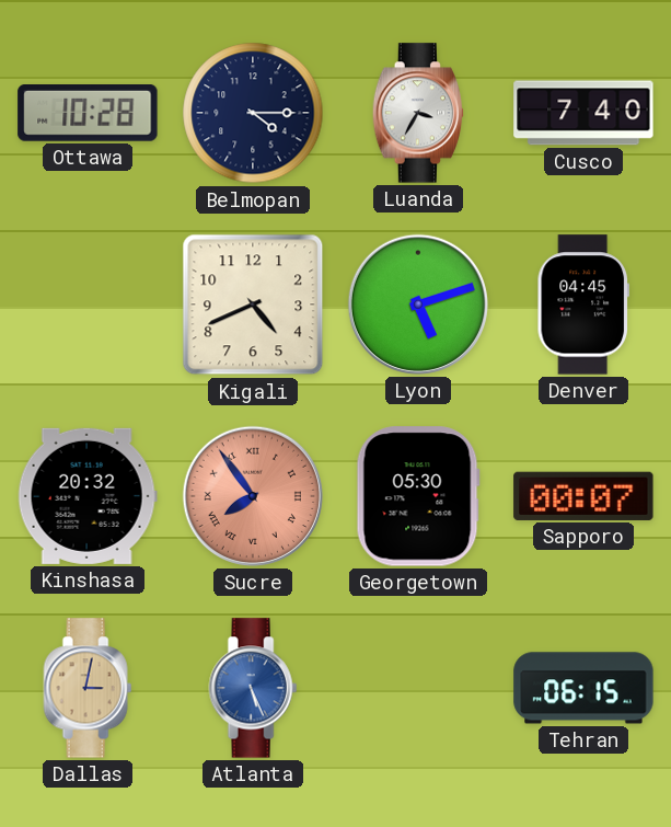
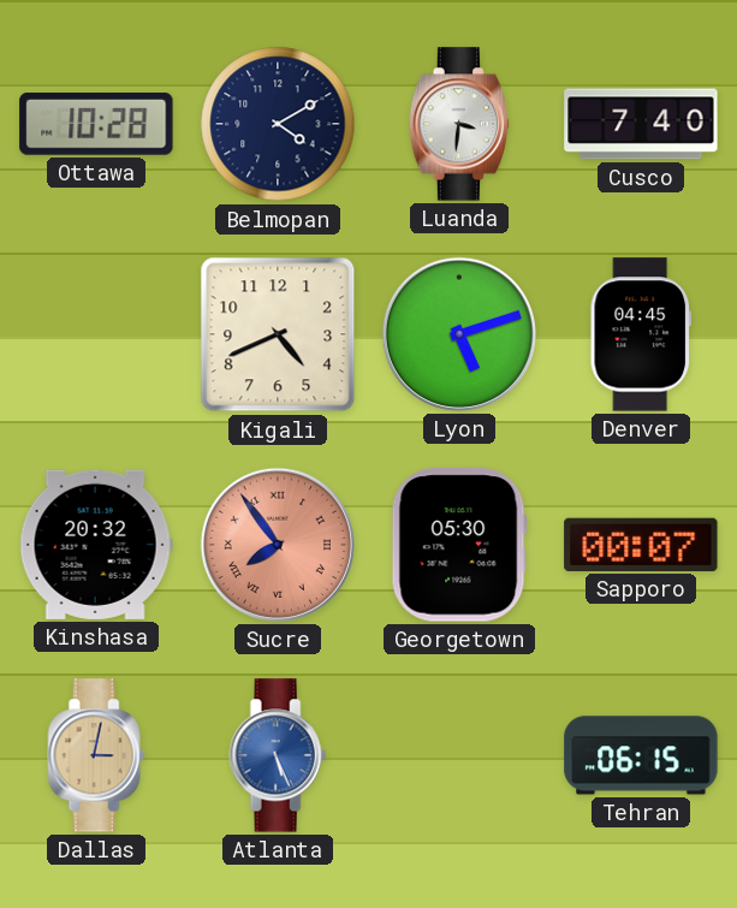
Belmopan: 4:15 -> 4:10 (278, 124)
Luanda: 3:35 -> 3:31 (459, 124)
